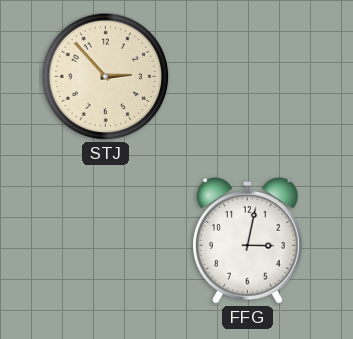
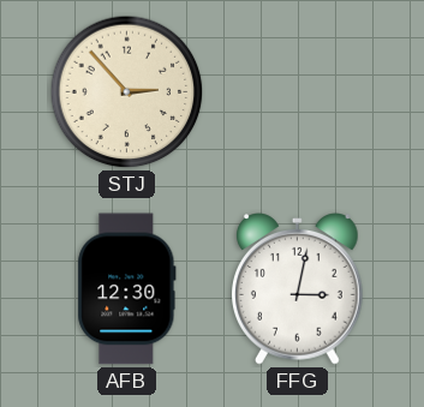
AFB: none -> 12:30 (127, 289)
